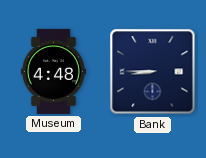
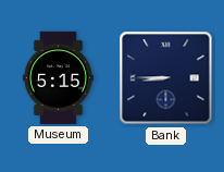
Museum: 4:48 -> 5:15 (58, 77)
